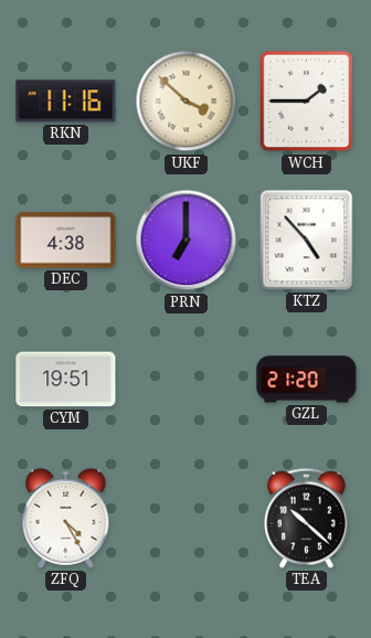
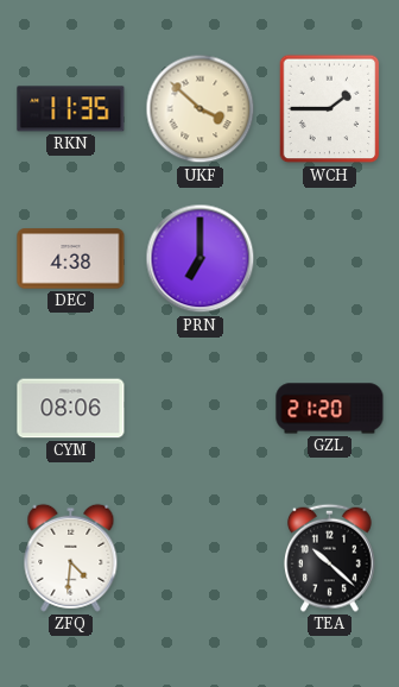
RKN: 11:16 -> 11:35 (71, 109)
KTZ: 4:53 -> none (307, 241)
CYM: 19:51 -> 08:06 (71, 409)
ZFQ: 4:25 -> 4:31 (71, 557)
